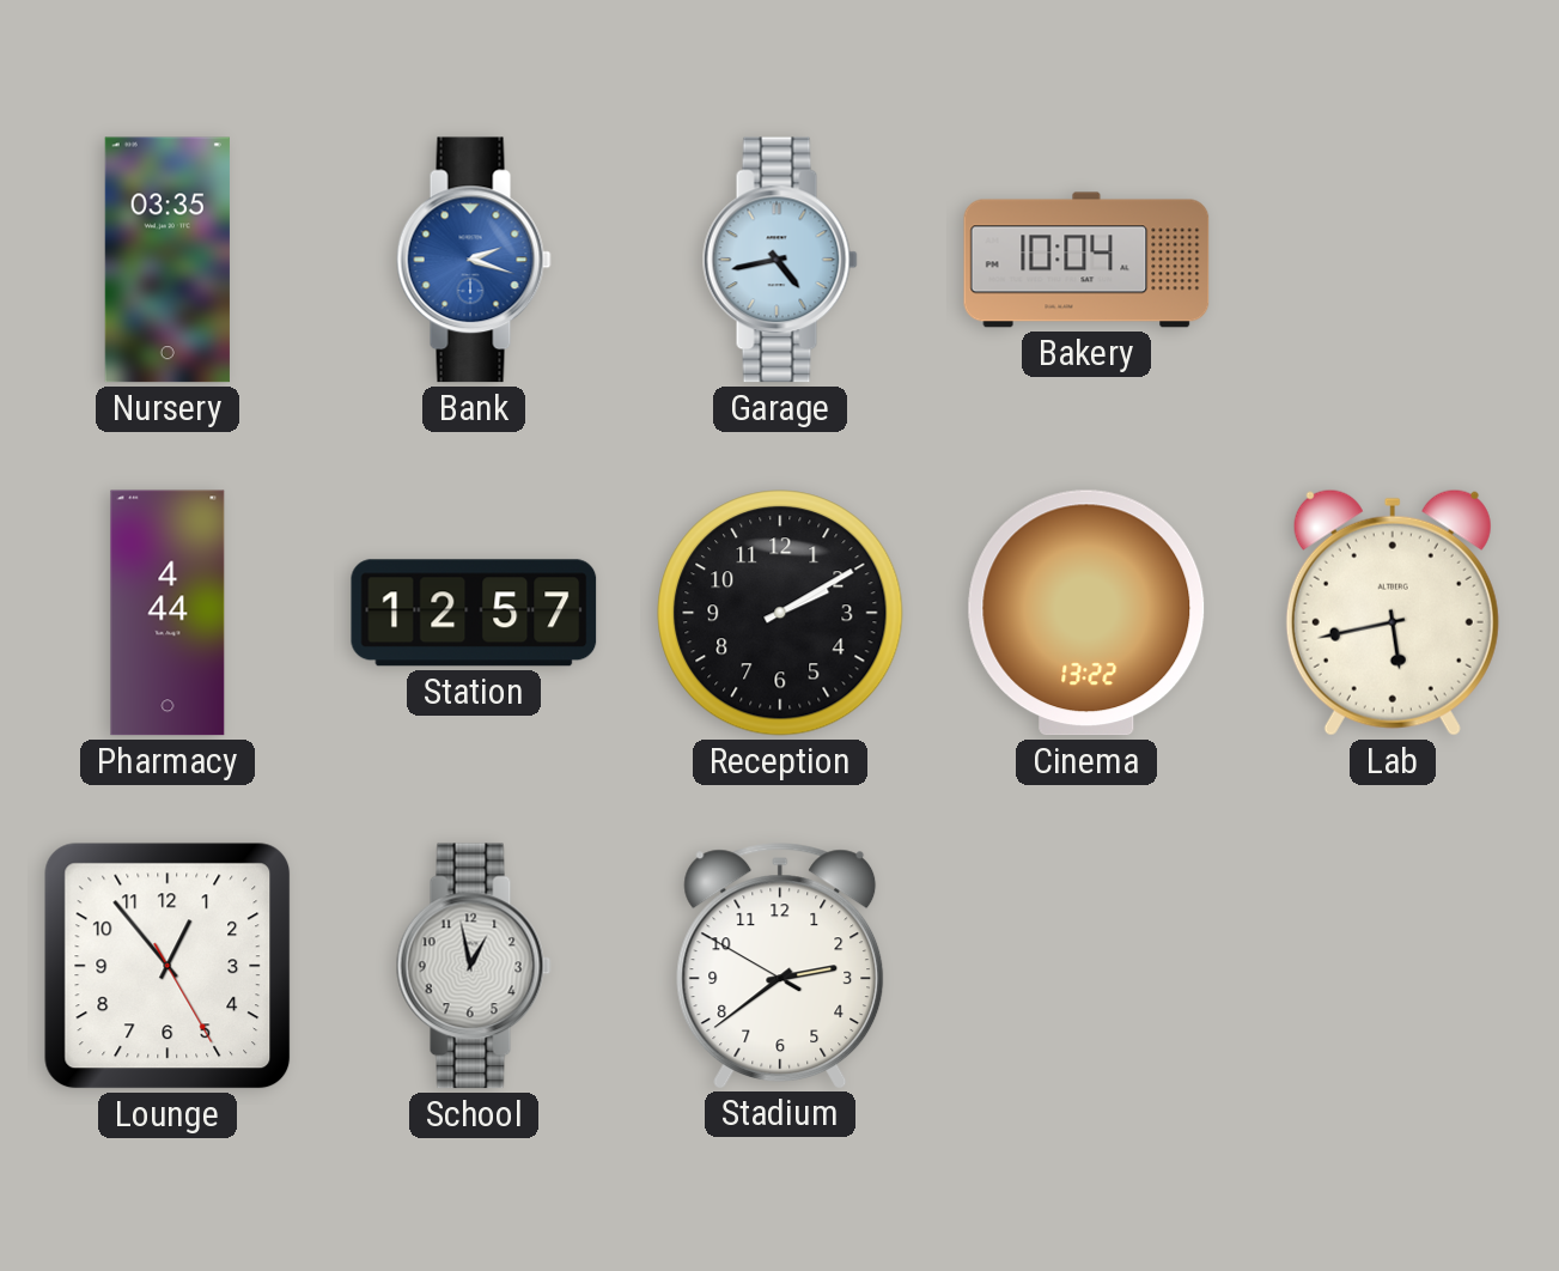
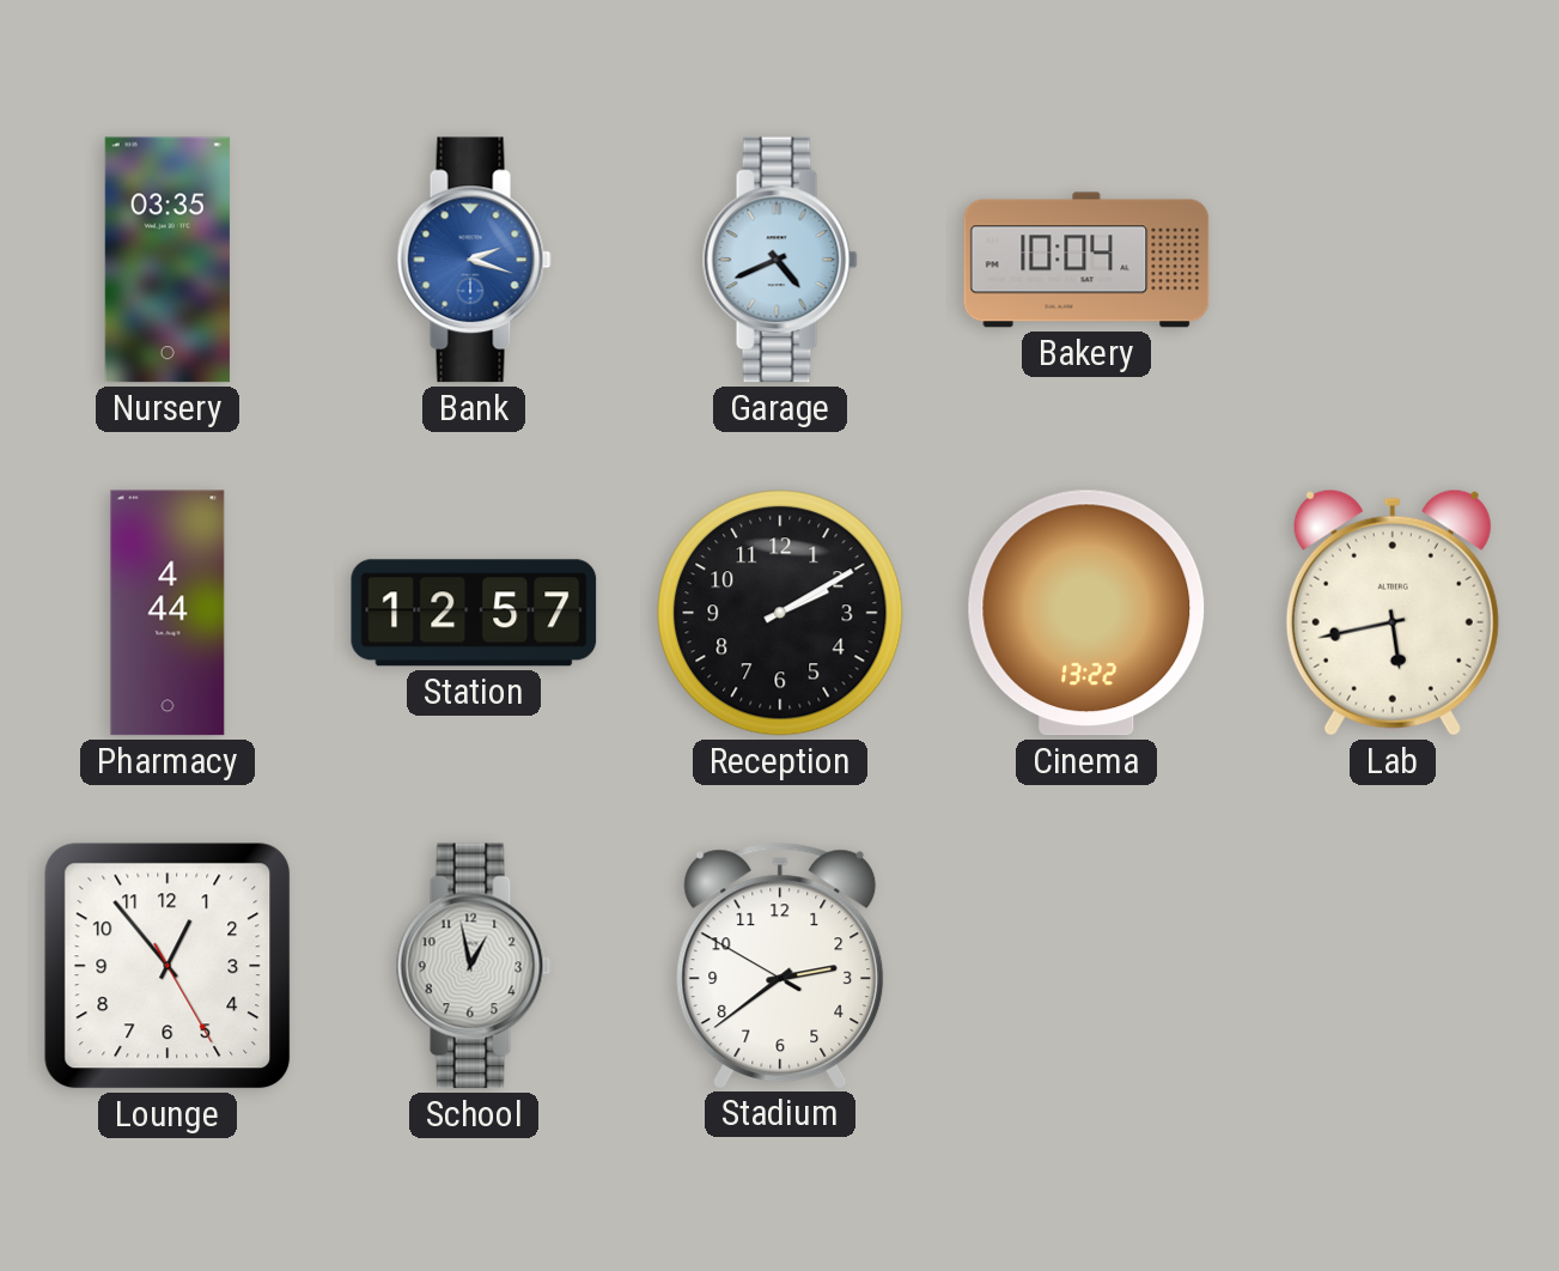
Garage: 4:43 -> 4:41 (780, 260)
